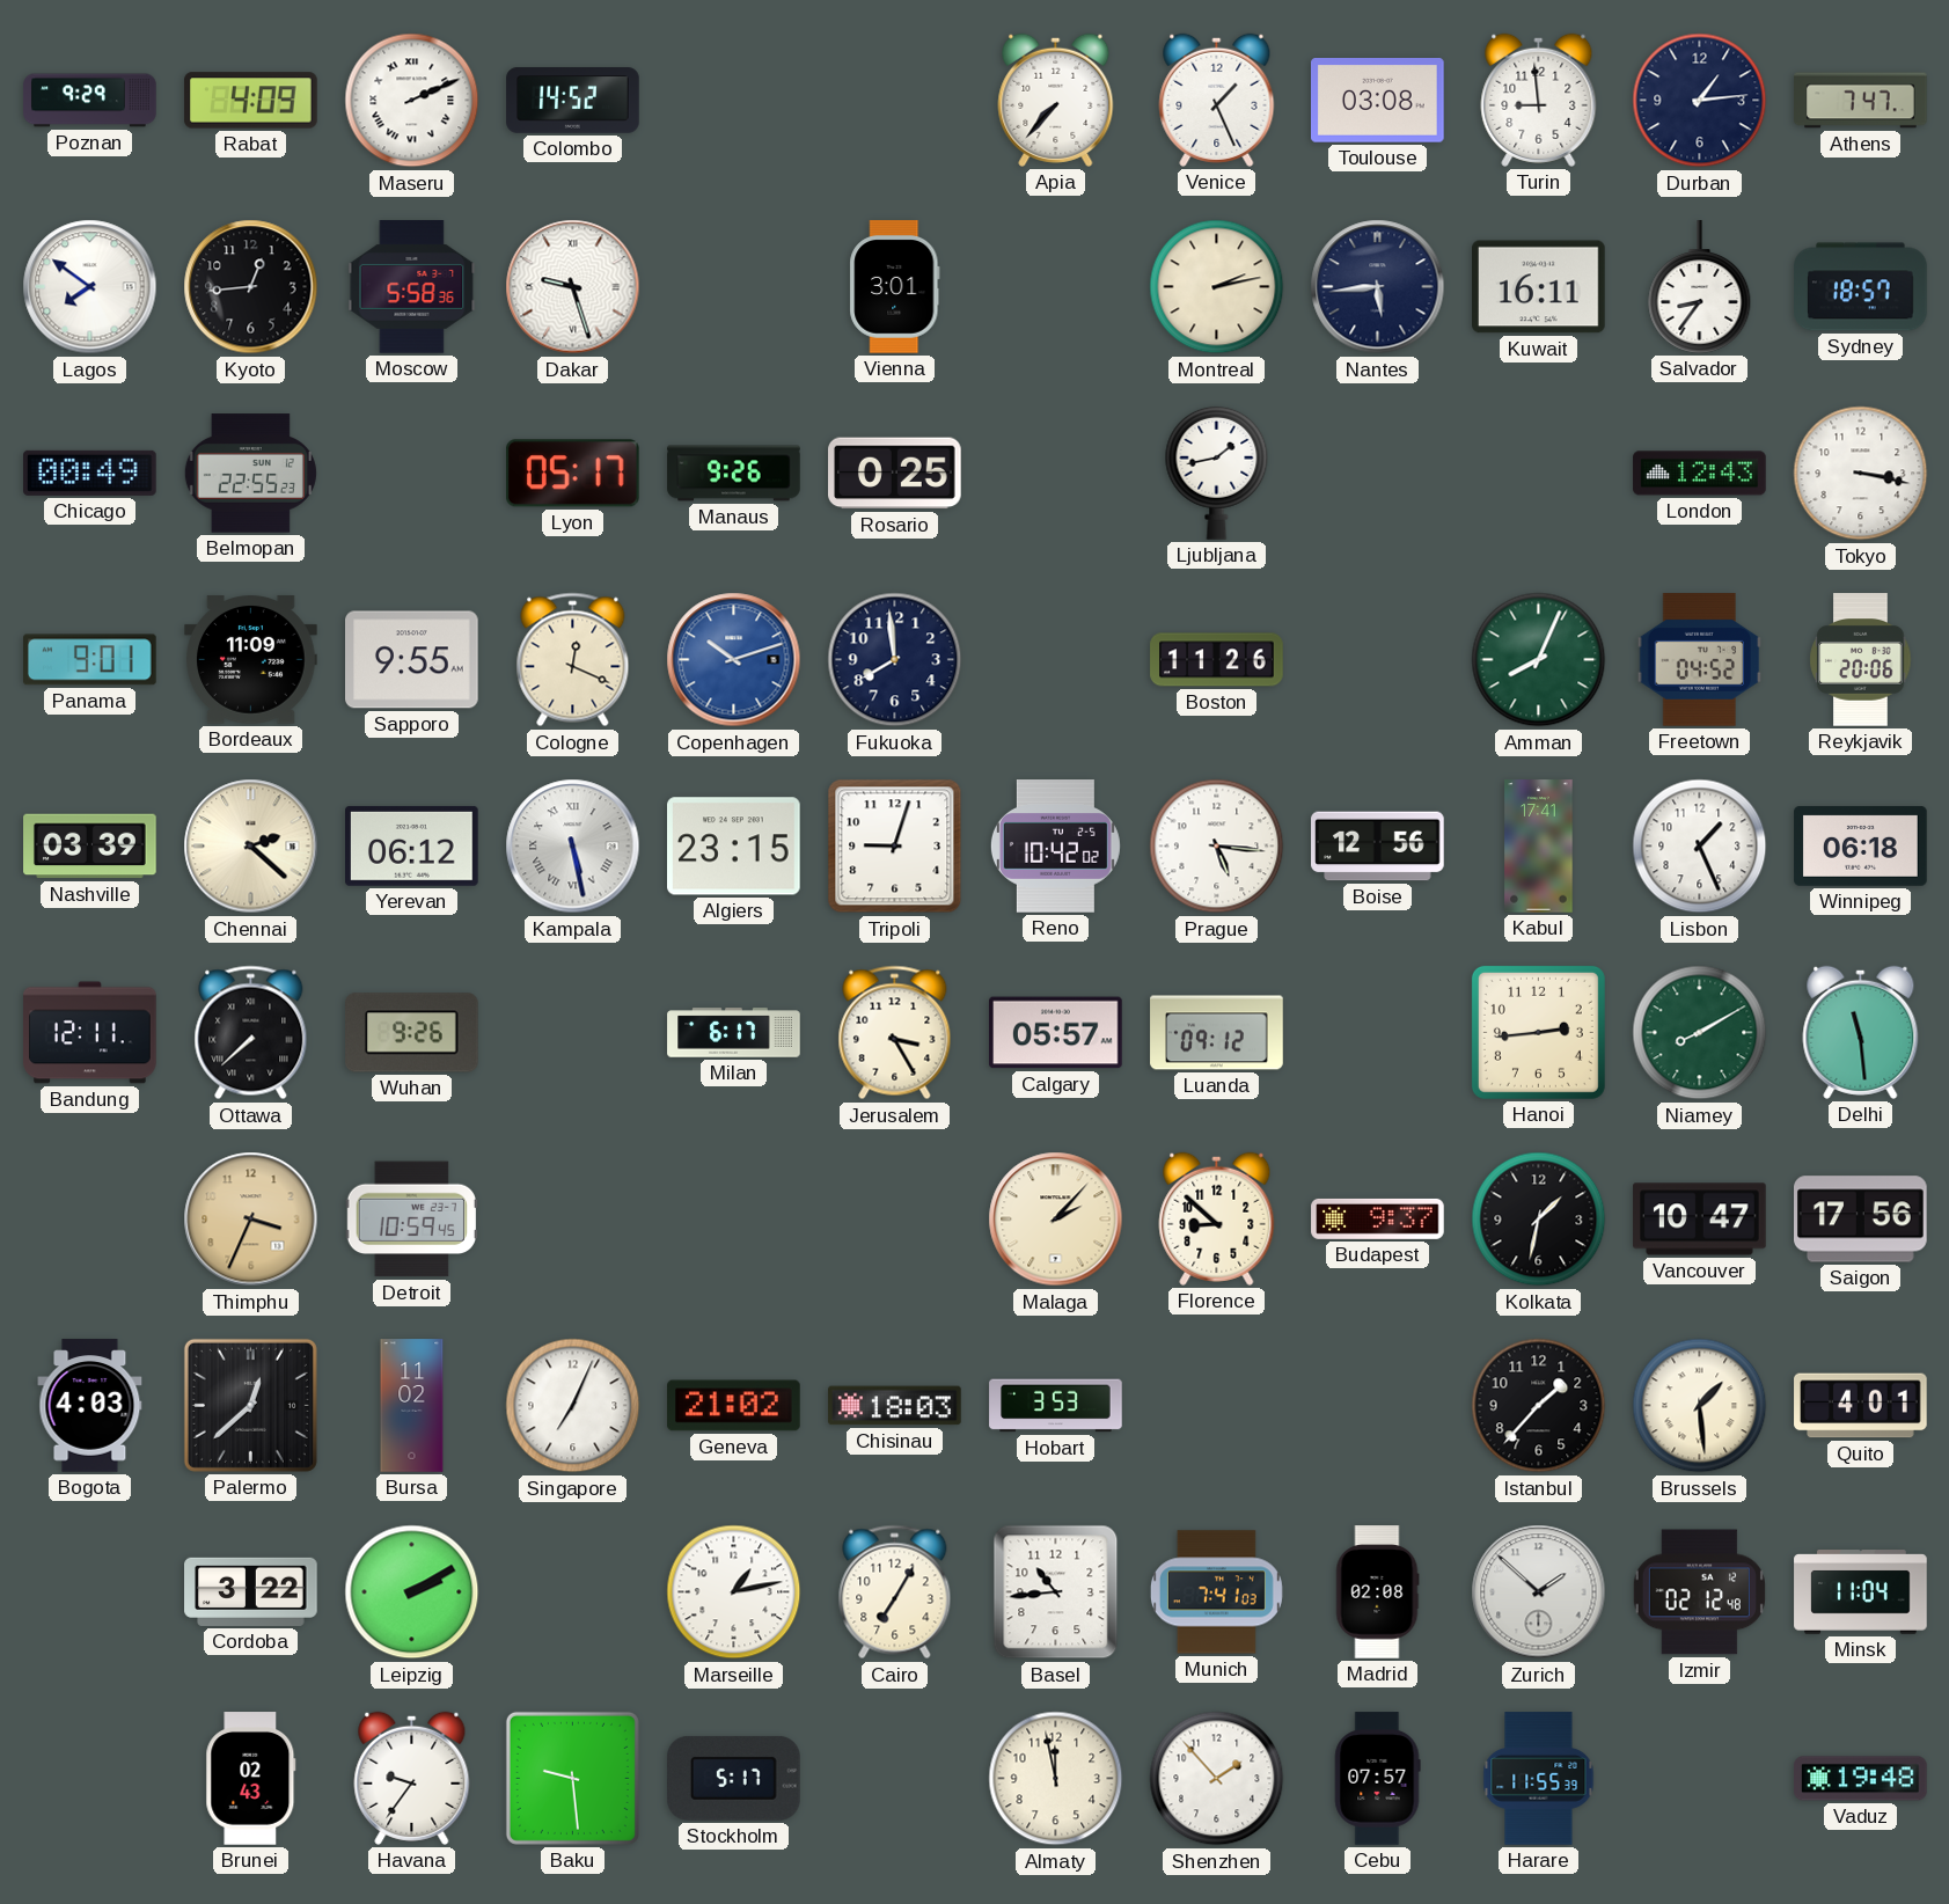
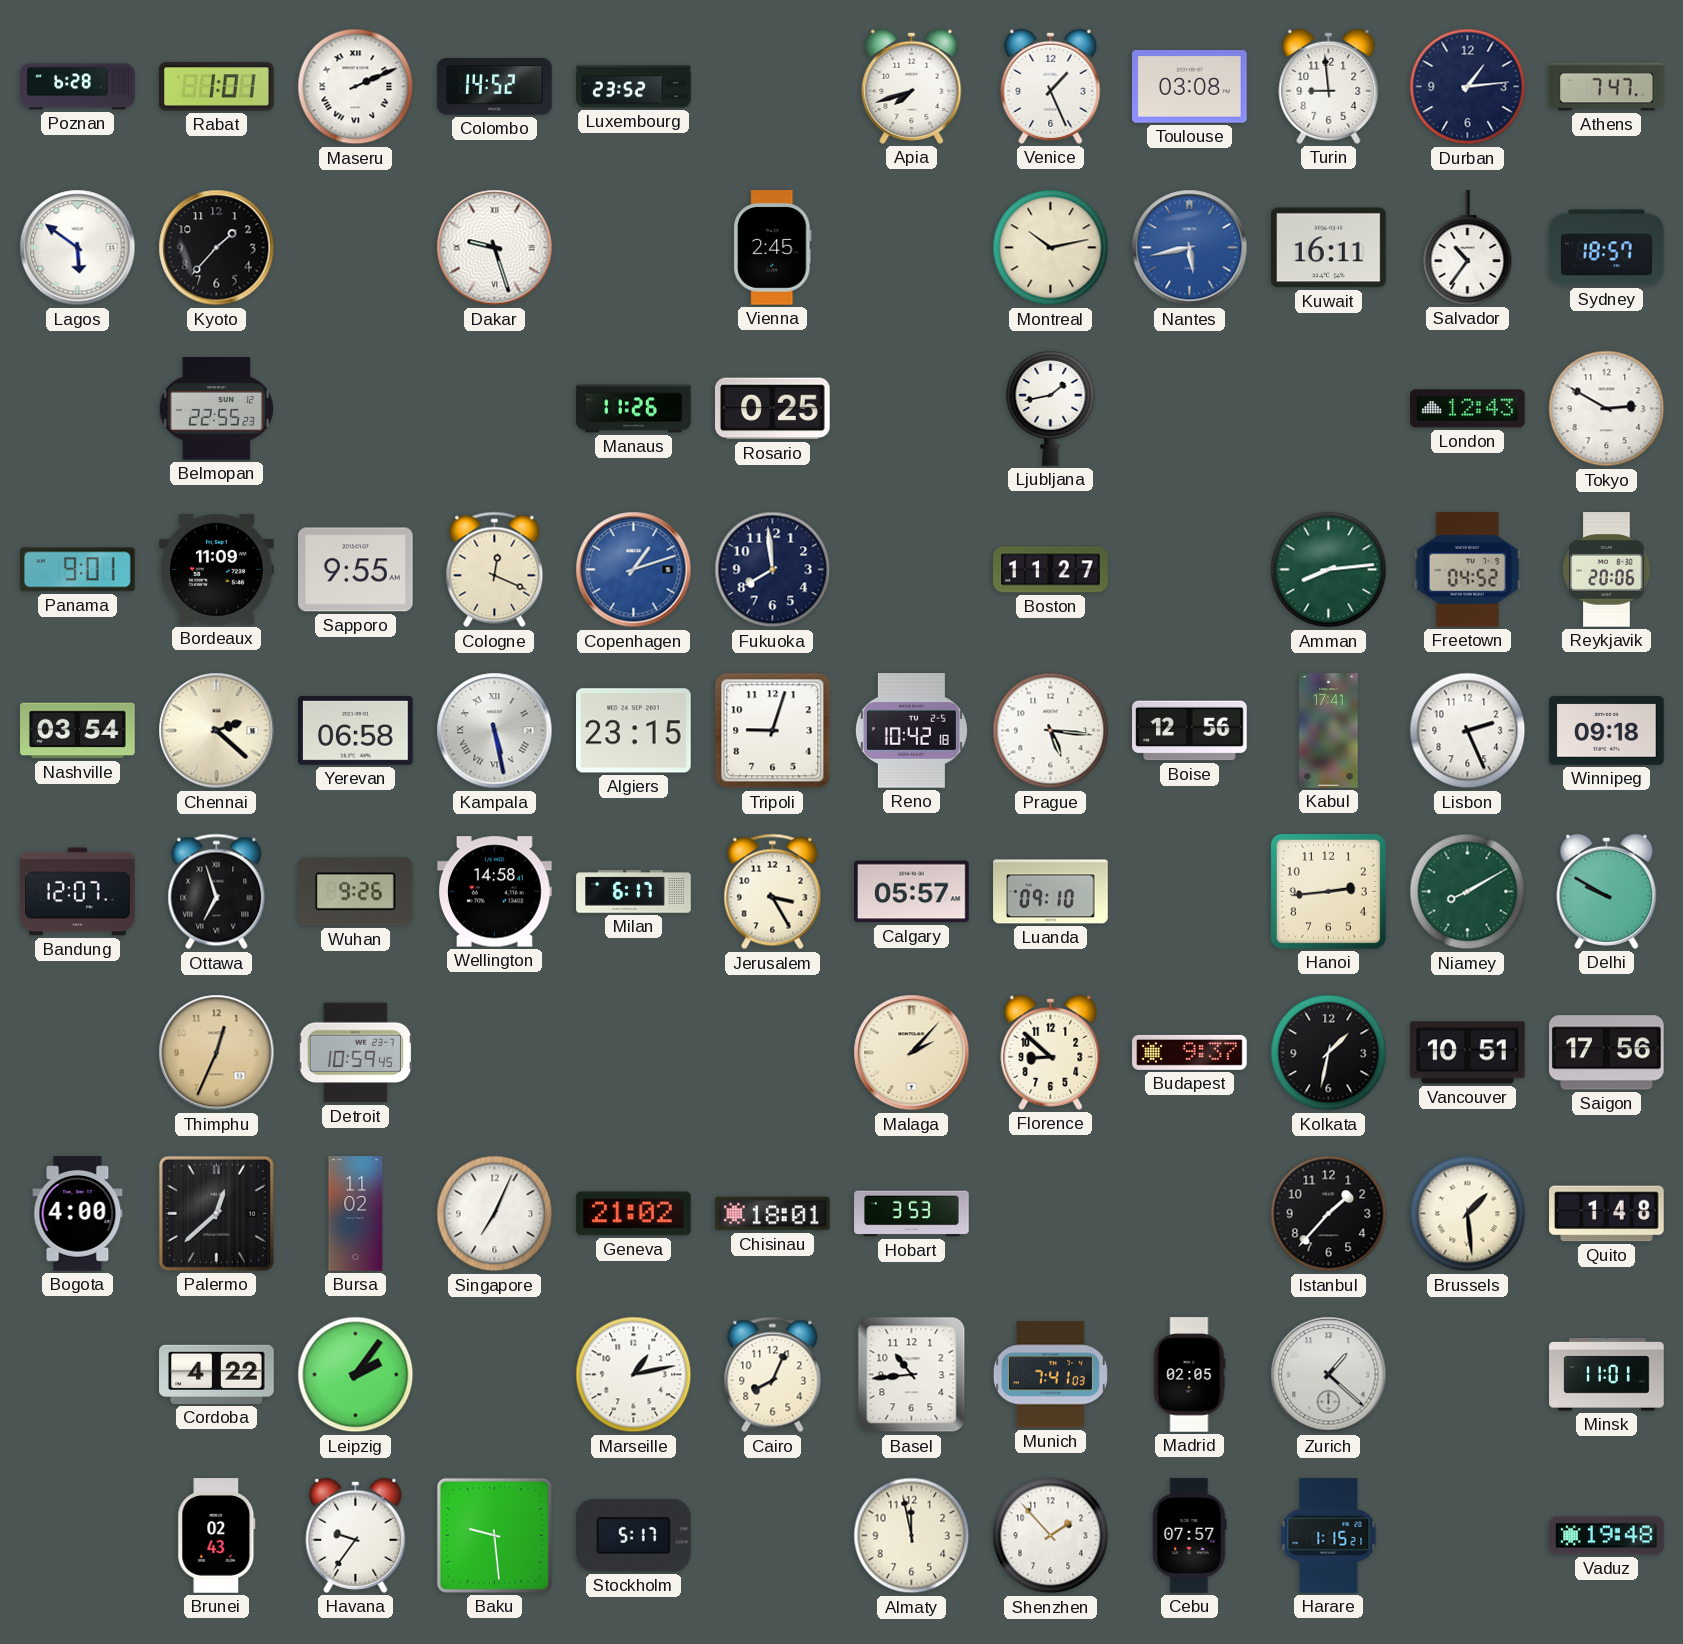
Poznan: 9:29 -> 6:28 (78, 87)
Rabat: 4:09 -> 1:01 (217, 87)
Luxembourg: none -> 23:52 (634, 87)
Apia: 7:37 -> 7:42 (912, 86)
Lagos: 7:51 -> 5:51 (78, 248)
Kyoto: 12:44 -> 1:37 (217, 248)
Moscow: 5:58 -> none (412, 287)
Vienna: 3:01 -> 2:45 (773, 248)
Montreal: 2:13 -> 10:13 (1051, 248)
Nantes: 5:44 -> 5:43 (1190, 248)
Nantes dial: navy -> blue (1190, 248)
Salvador: 8:36 -> 10:36 (1468, 248)
Chicago: 00:49 -> none (90, 473)
Lyon: 05:17 -> none (572, 474)
Manaus: 9:26 -> 11:26 (634, 409)
Tokyo: 3:17 -> 2:50 (1607, 409)
Copenhagen: 10:12 -> 1:12 (634, 570)
Boston: 11:26 -> 11:27 (1051, 570)
Amman: 8:04 -> 8:14 (1329, 570)
Nashville: 03:39 -> 03:54 (78, 731)
Yerevan: 06:12 -> 06:58 (356, 730)
Reno: 10:42:02 -> 10:42:18 (911, 731)
Lisbon: 1:26 -> 2:26 (1468, 731)
Winnipeg: 06:18 -> 09:18 (1607, 730)
Bandung: 12:11 -> 12:07 (78, 892)
Ottawa: 7:38 -> 6:57 (217, 892)
Wellington: none -> 14:58 (495, 892)
Luanda: 09:12 -> 09:10 (1051, 892)
Delhi: 11:29 -> 9:50 (1607, 891)
Thimphu: 3:34 -> 12:34 (217, 1053)
Vancouver: 10:47 -> 10:51 (1468, 1053)
Bogota: 4:03 -> 4:00 (78, 1214)
Chisinau: 18:03 -> 18:01 (773, 1214)
Quito: 4:01 -> 1:48 (1607, 1214)
Cordoba: 3:22 -> 4:22 (217, 1374)
Leipzig: 2:10 -> 2:06 (356, 1375)
Cairo: 7:05 -> 8:04 (773, 1375)
Madrid: 02:08 -> 02:05 (1189, 1375)
Zurich: 1:52 -> 1:22 (1329, 1375)
Izmir: 02:12 -> none (1699, 1592)
Minsk: 11:04 -> 11:01 (1607, 1375)
Harare: 11:55 -> 1:15 (1329, 1536)
